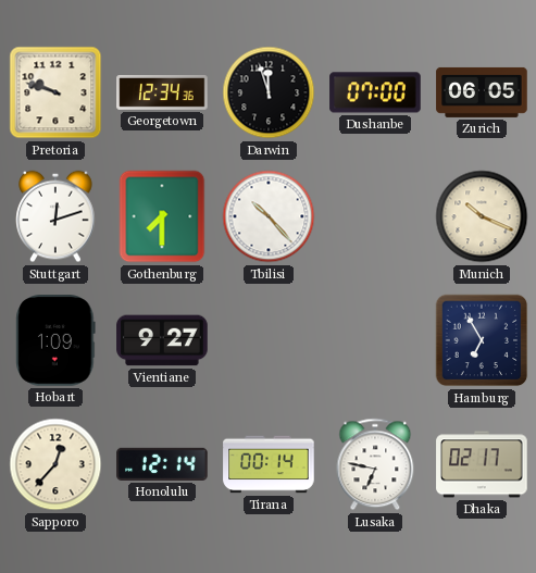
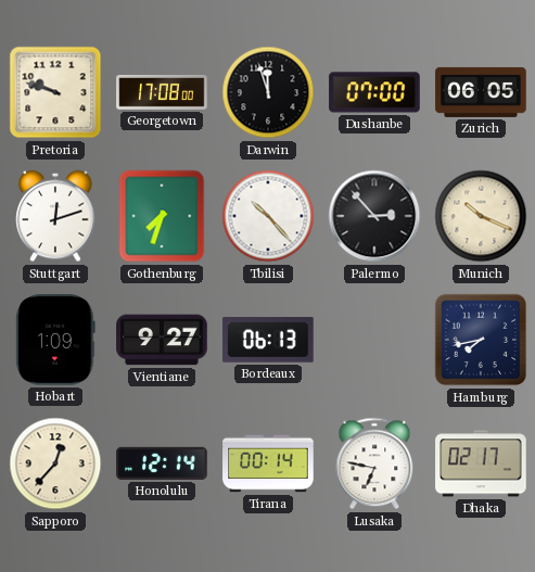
Georgetown: 12:34 -> 17:08 (162, 93)
Gothenburg: 7:30 -> 7:33 (162, 216)
Palermo: none -> 2:53 (374, 216)
Bordeaux: none -> 06:13 (268, 340)
Hamburg: 6:55 -> 7:43 (481, 340)
